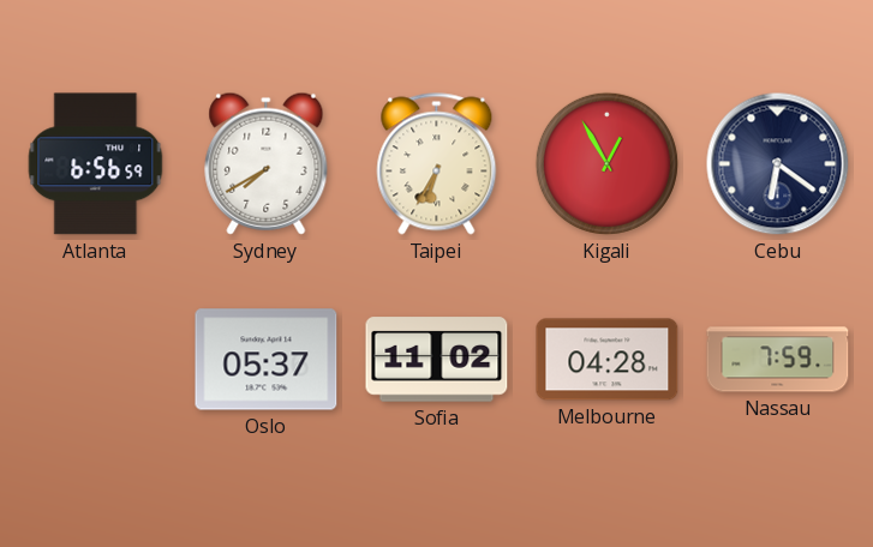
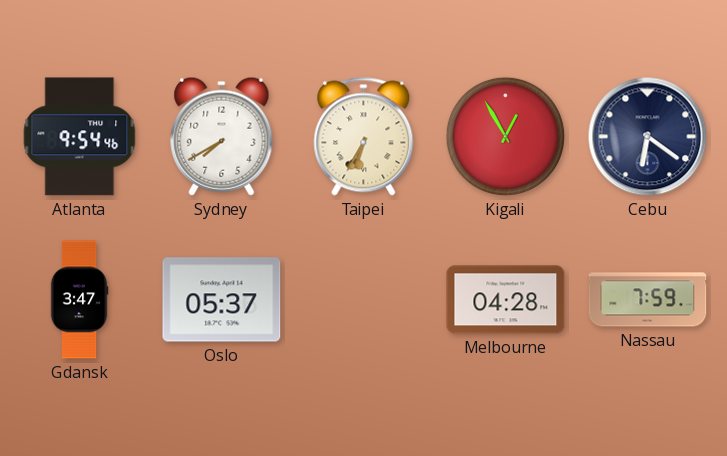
Atlanta: 6:56 -> 9:54 (80, 137)
Gdansk: none -> 3:47 (79, 300)
Sofia: 11:02 -> none (437, 360)
